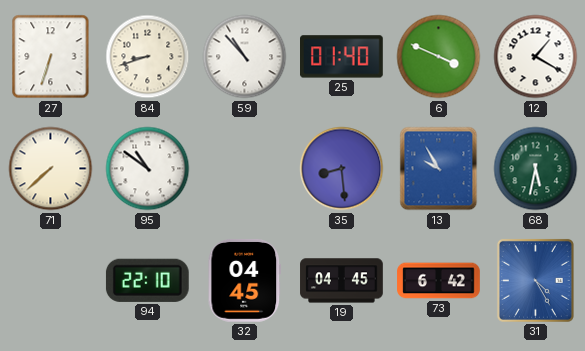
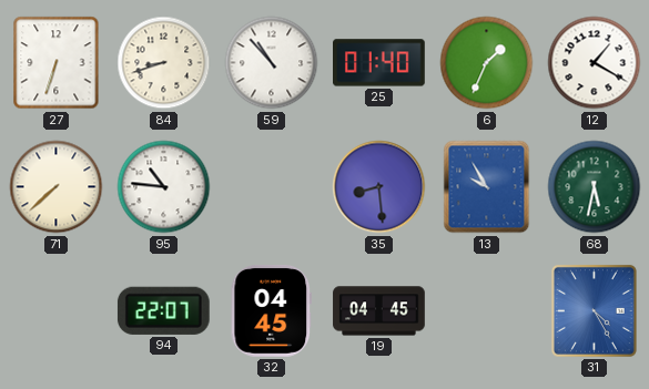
6: 3:49 -> 1:34 (487, 63)
95: 10:51 -> 10:46 (164, 187)
94: 22:10 -> 22:07 (163, 310)
73: 6:42 -> none (439, 281)
